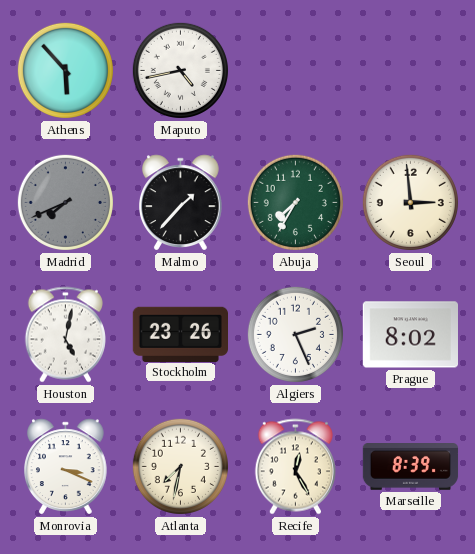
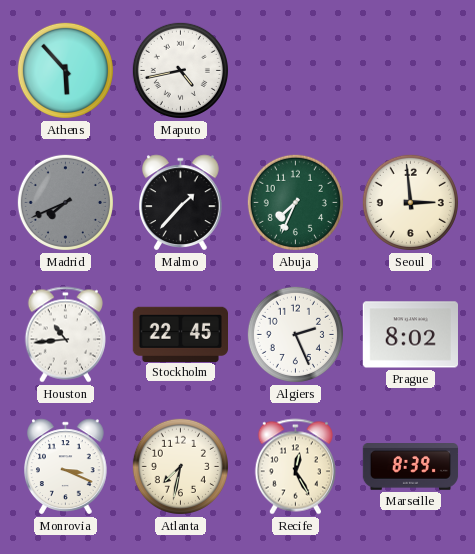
Abuja: 7:35 -> 7:34 (295, 202)
Houston: 5:02 -> 10:44 (65, 335)
Stockholm: 23:26 -> 22:45 (180, 334)
